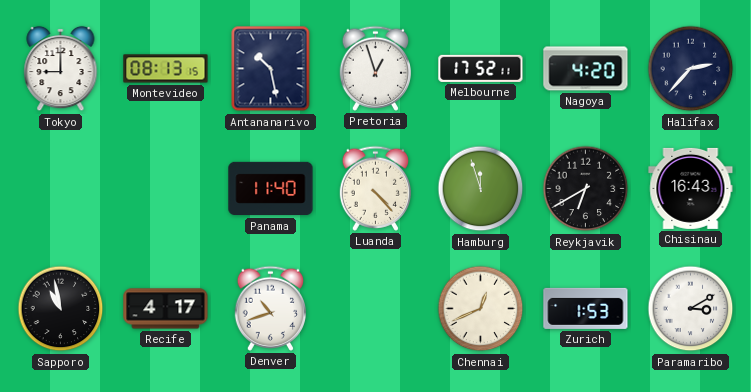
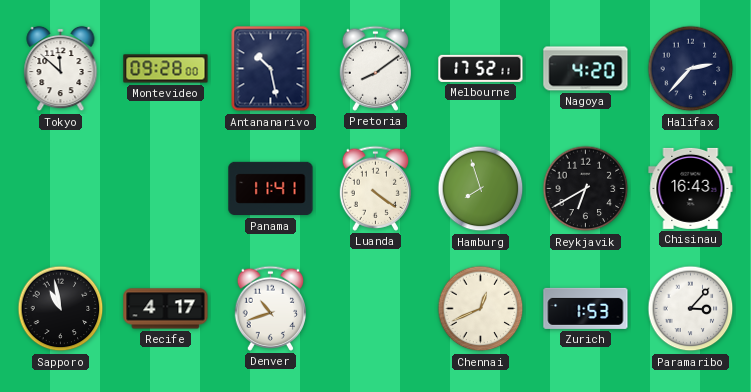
Tokyo: 9:00 -> 11:52 (61, 69)
Montevideo: 08:13 -> 09:28 (166, 69)
Pretoria: 12:57 -> 8:09 (375, 68)
Panama: 11:40 -> 11:41 (271, 189)
Luanda: 4:23 -> 4:21 (375, 188)
Hamburg: 11:57 -> 7:57 (481, 189)
Paramaribo: 3:10 -> 3:07 (691, 309)
